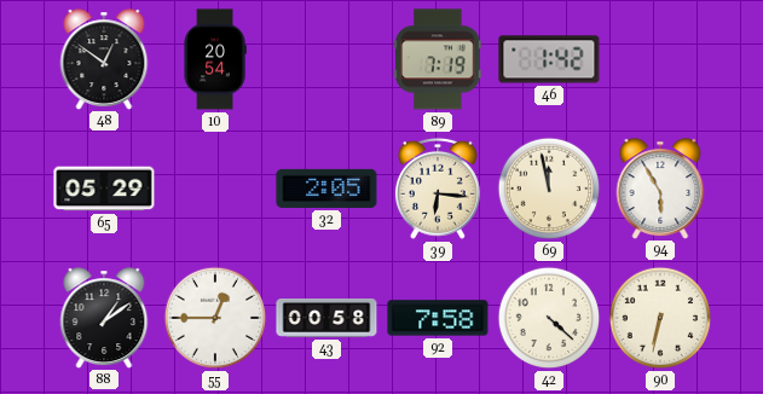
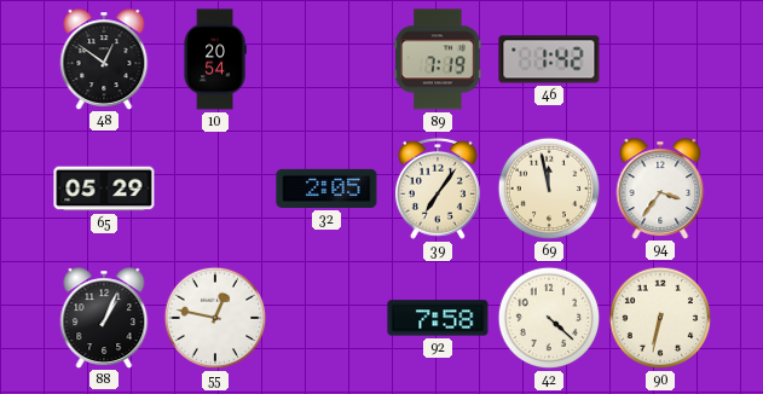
39: 6:16 -> 7:06 (438, 189)
94: 5:55 -> 3:36 (660, 189)
88: 1:09 -> 1:04 (104, 318)
55: 12:45 -> 12:47 (215, 318)
43: 00:58 -> none (326, 319)
